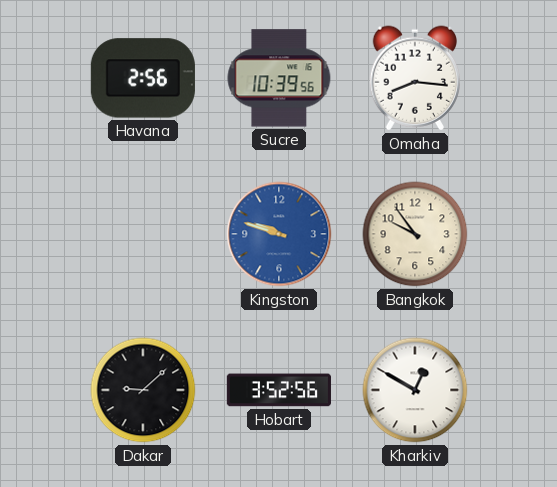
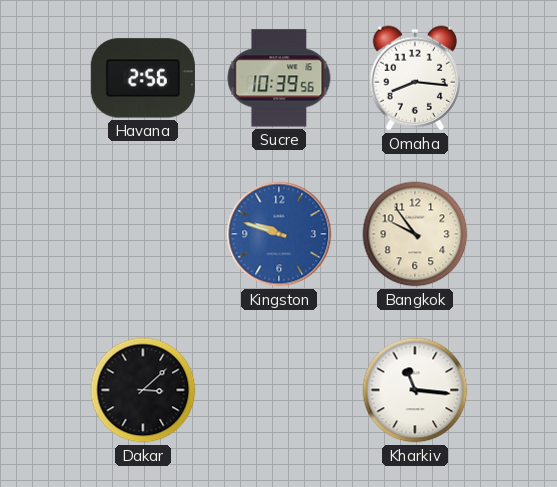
Dakar: 9:08 -> 3:08 (143, 390)
Hobart: 3:52 -> none (279, 390)
Kharkiv: 12:50 -> 11:16 (415, 390)
